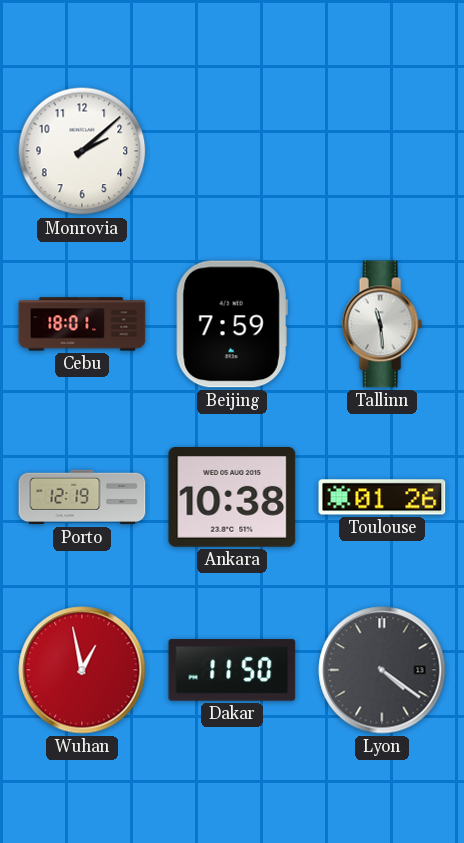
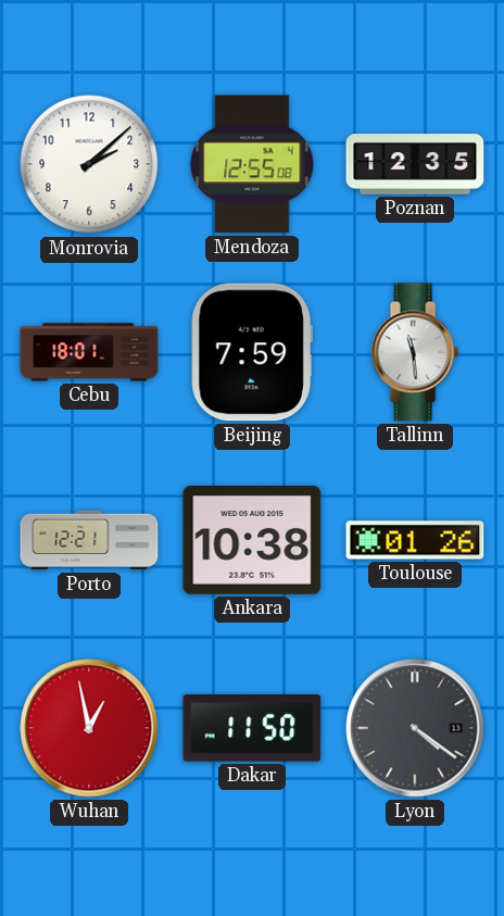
Mendoza: none -> 12:55 (252, 164)
Poznan: none -> 12:35 (415, 164)
Porto: 12:19 -> 12:21 (89, 540)
